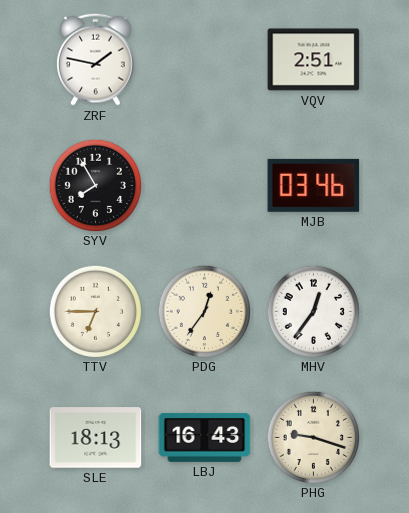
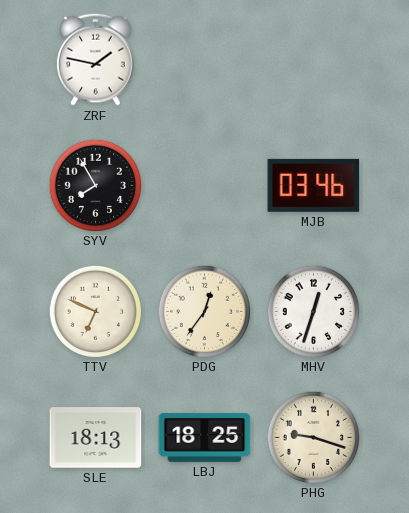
VQV: 2:51 -> none (314, 60)
TTV: 6:45 -> 6:49 (95, 311)
MHV: 12:36 -> 12:33 (313, 311)
LBJ: 16:43 -> 18:25 (205, 437)
